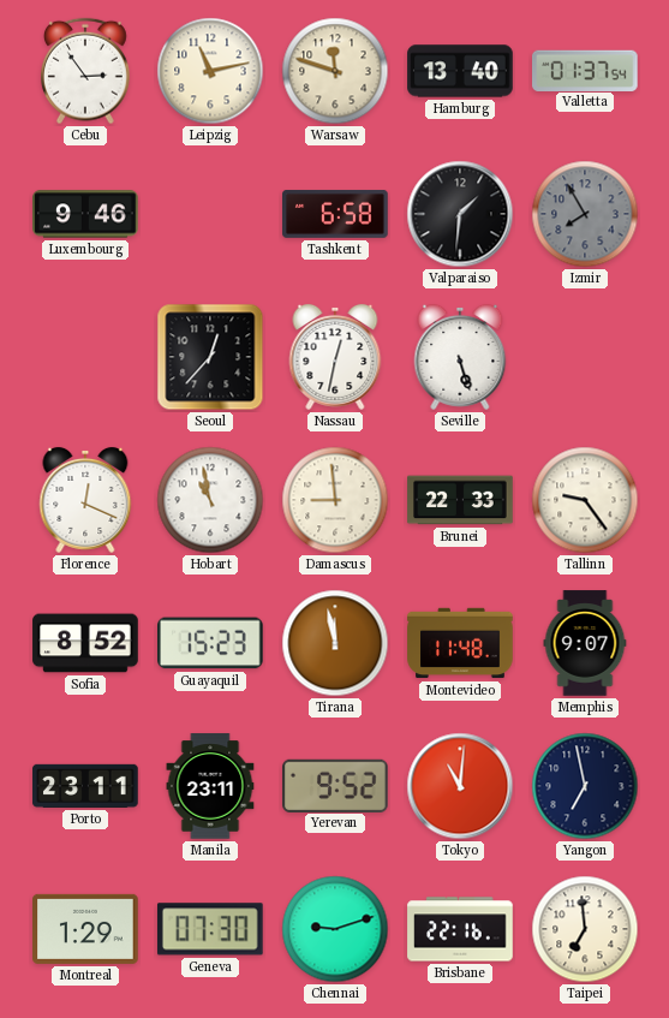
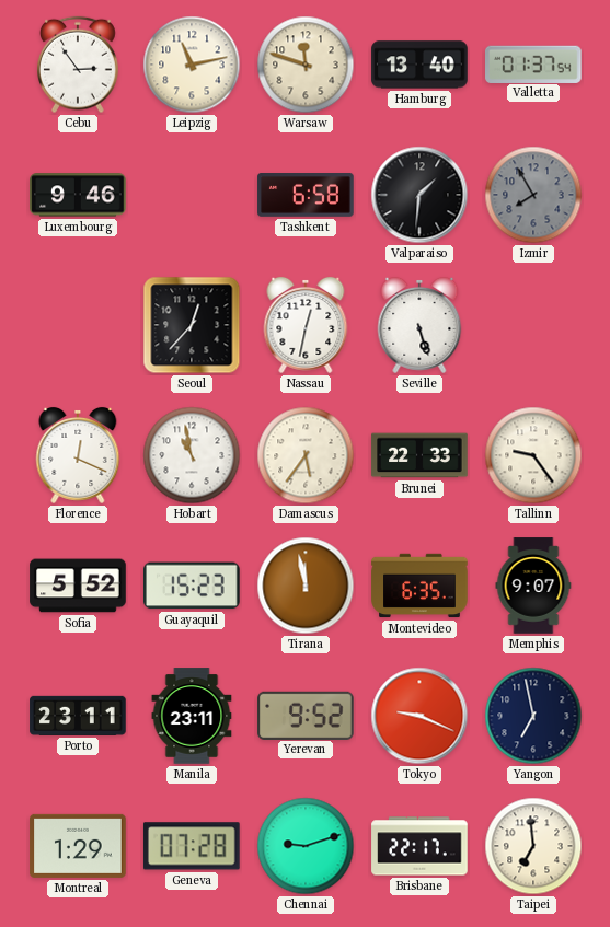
Damascus: 8:59 -> 5:36 (306, 455)
Sofia: 8:52 -> 5:52 (78, 586)
Montevideo: 11:48 -> 6:35 (419, 586)
Tokyo: 11:01 -> 9:19 (419, 716)
Geneva: 07:30 -> 07:28 (192, 846)
Brisbane: 22:16 -> 22:17 (419, 846)
